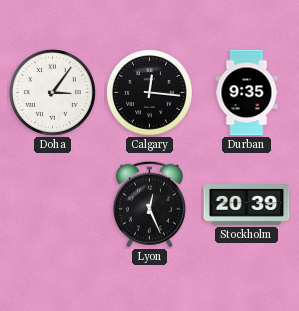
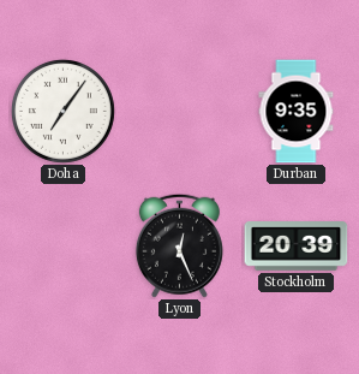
Doha: 3:06 -> 7:06 (62, 111)
Calgary: 12:16 -> none (149, 92)
